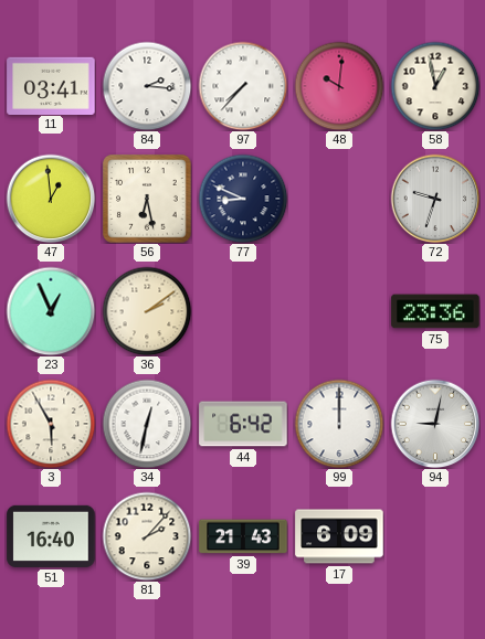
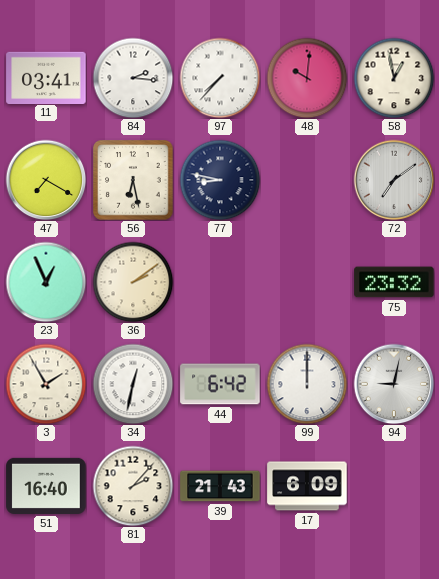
47: 12:59 -> 7:20 (46, 180)
77: 8:49 -> 8:47 (220, 180)
72: 9:33 -> 7:09 (394, 180)
75: 23:36 -> 23:32 (394, 282)
3: 5:55 -> 1:55 (46, 384)
